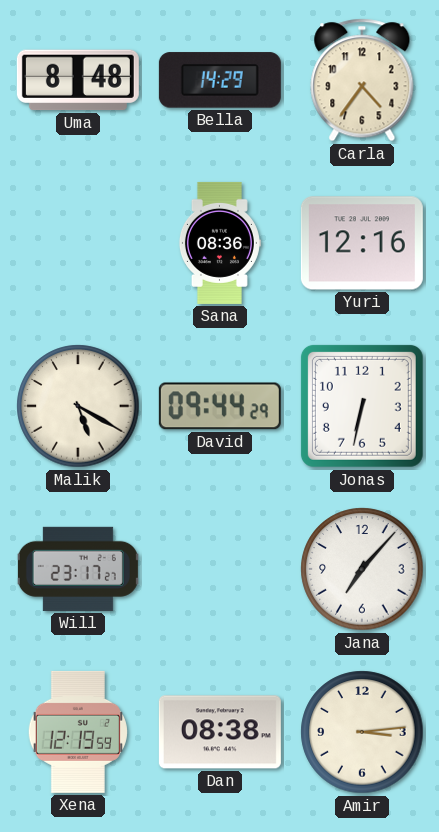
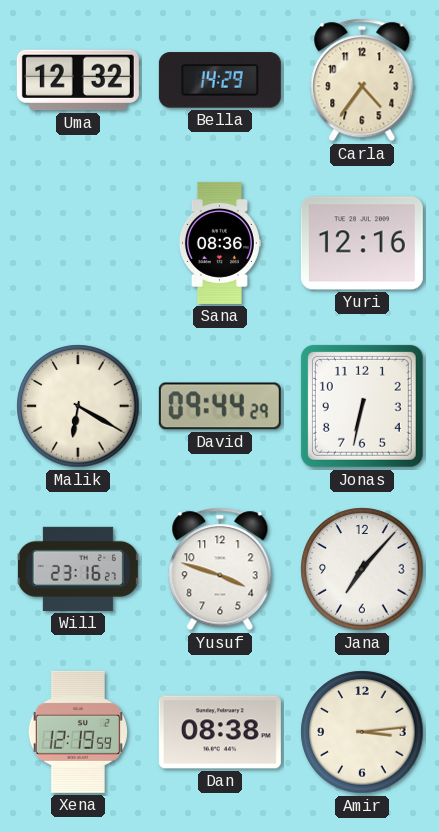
Uma: 8:48 -> 12:32 (78, 80)
Malik: 5:20 -> 6:20 (78, 406)
Will: 23:17 -> 23:16 (78, 569)
Yusuf: none -> 3:48 (220, 569)
